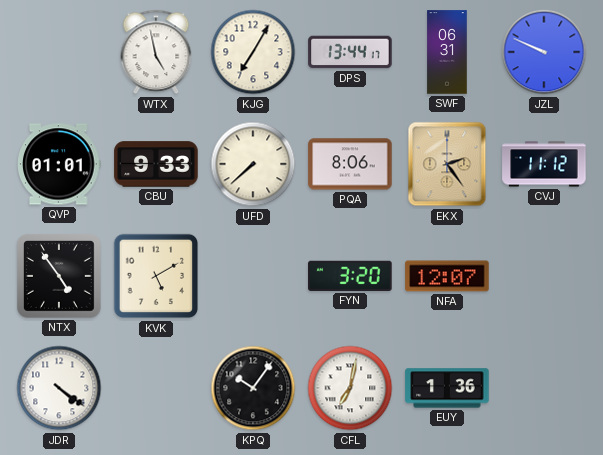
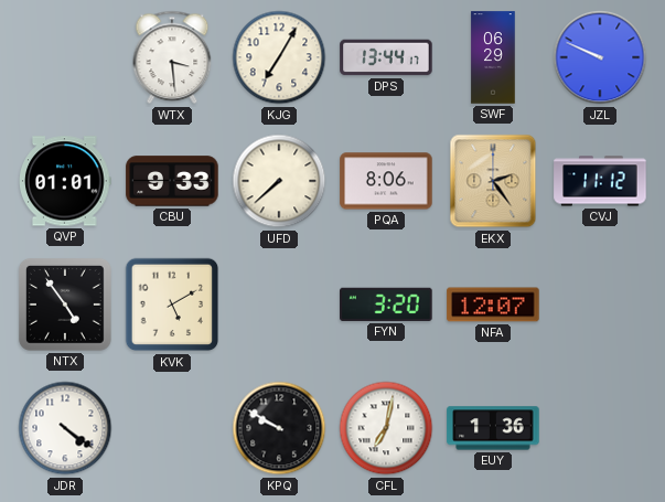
WTX: 4:58 -> 3:29 (172, 57)
SWF: 06:31 -> 06:29 (493, 57)
KPQ: 10:06 -> 9:50 (279, 428)
